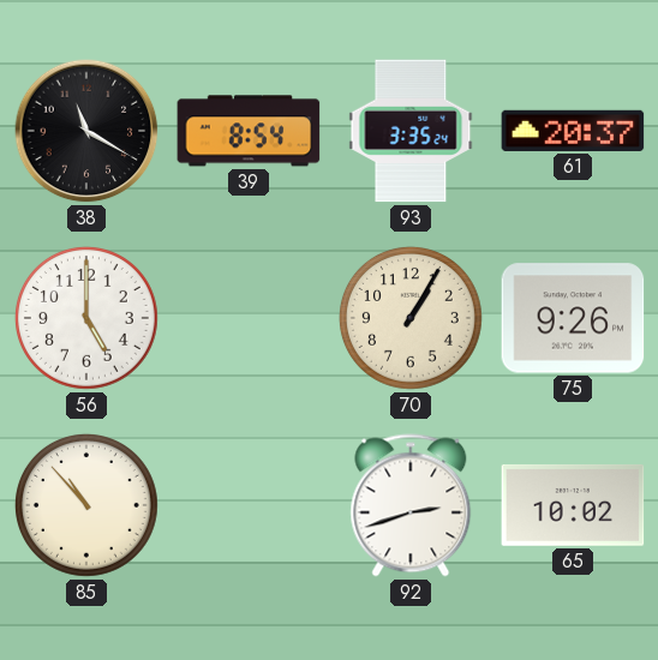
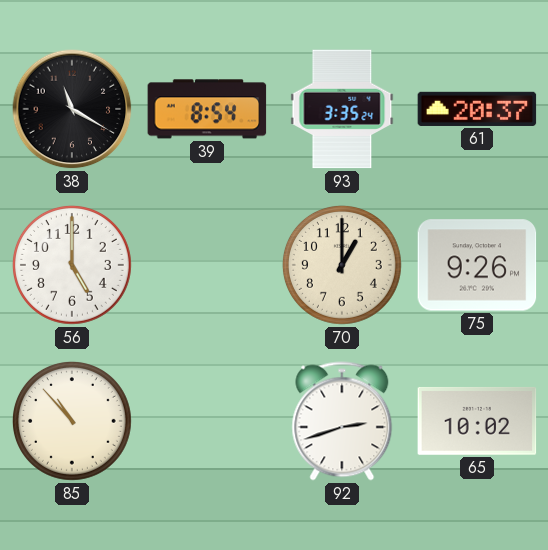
70: 1:05 -> 1:00 (342, 265)
